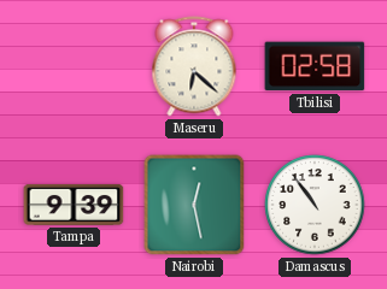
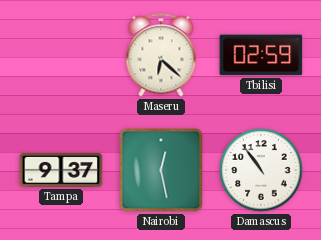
Tbilisi: 02:58 -> 02:59 (261, 55)
Tampa: 9:39 -> 9:37 (61, 170)
